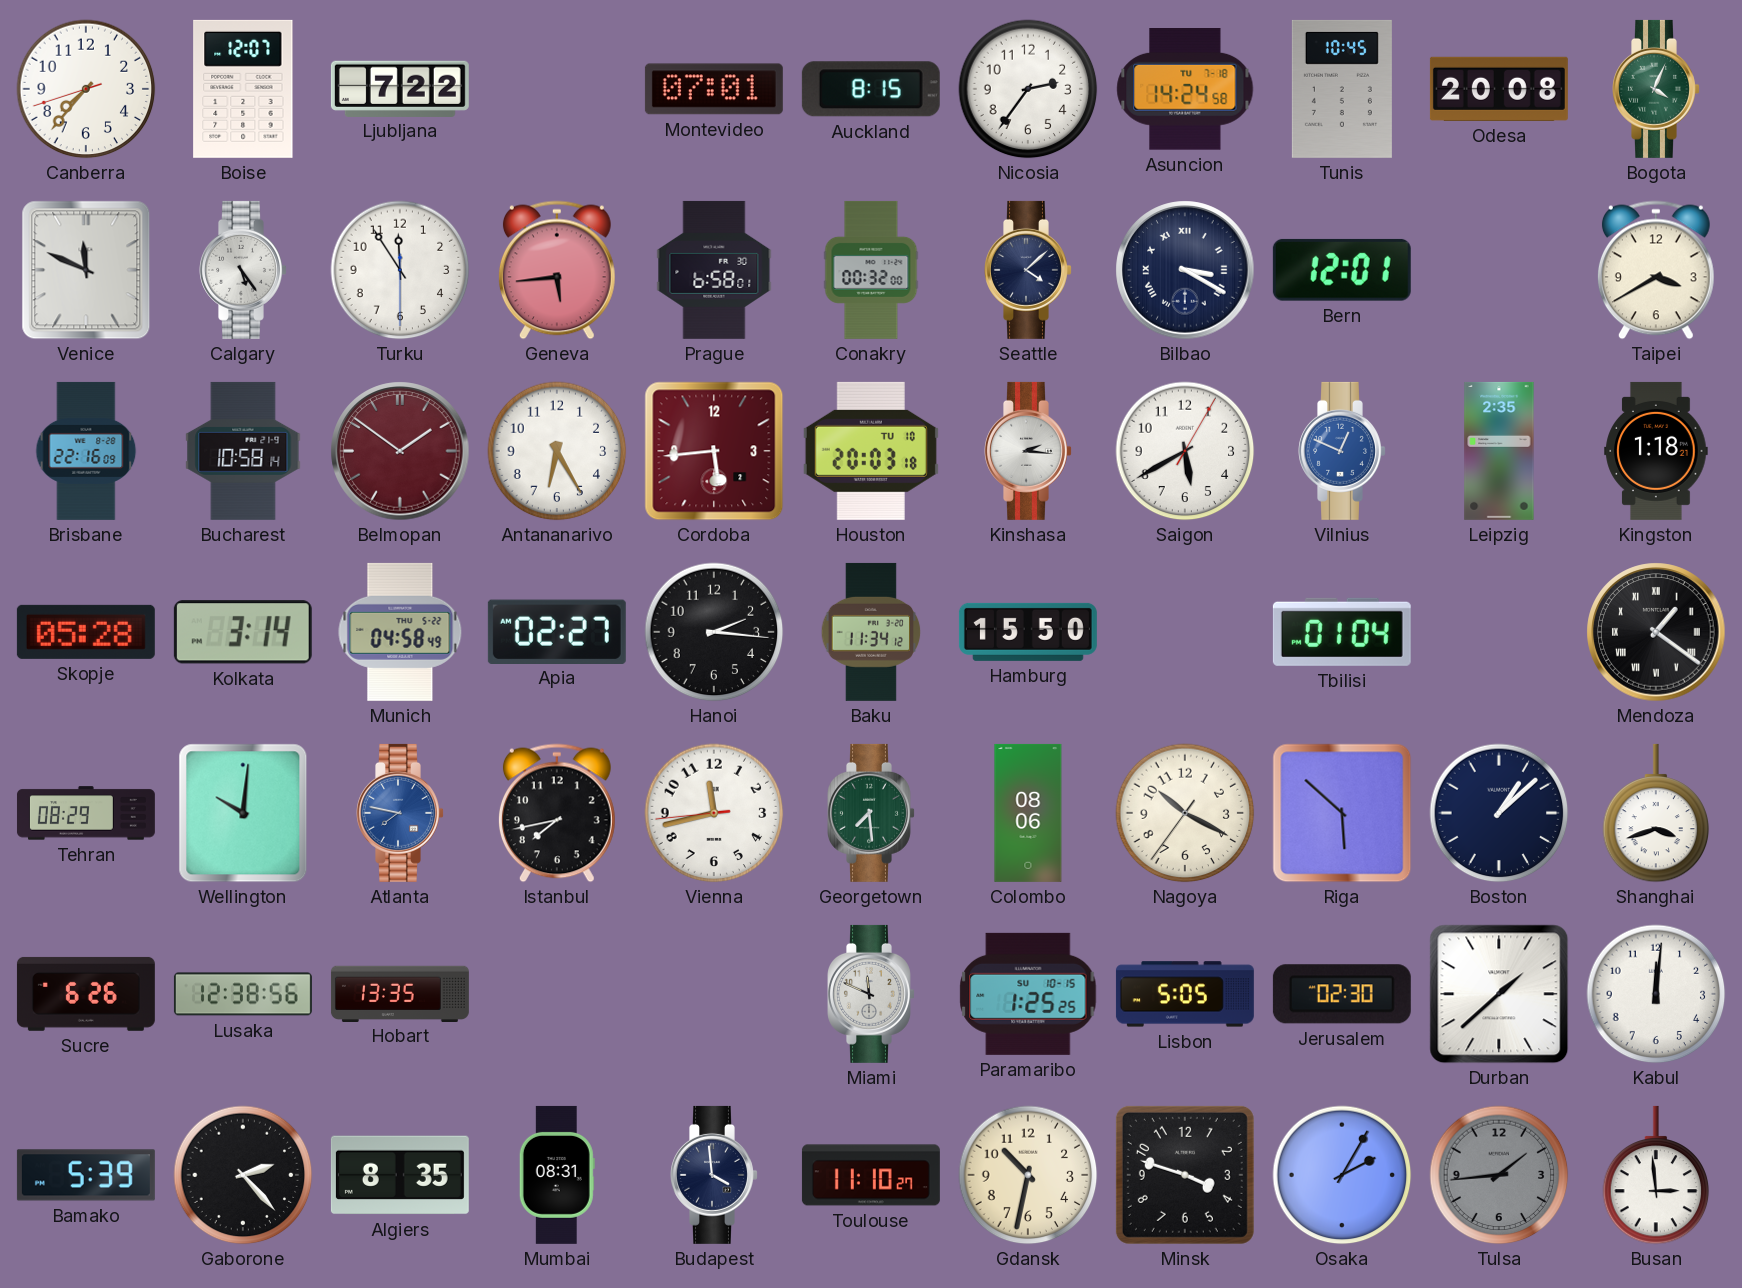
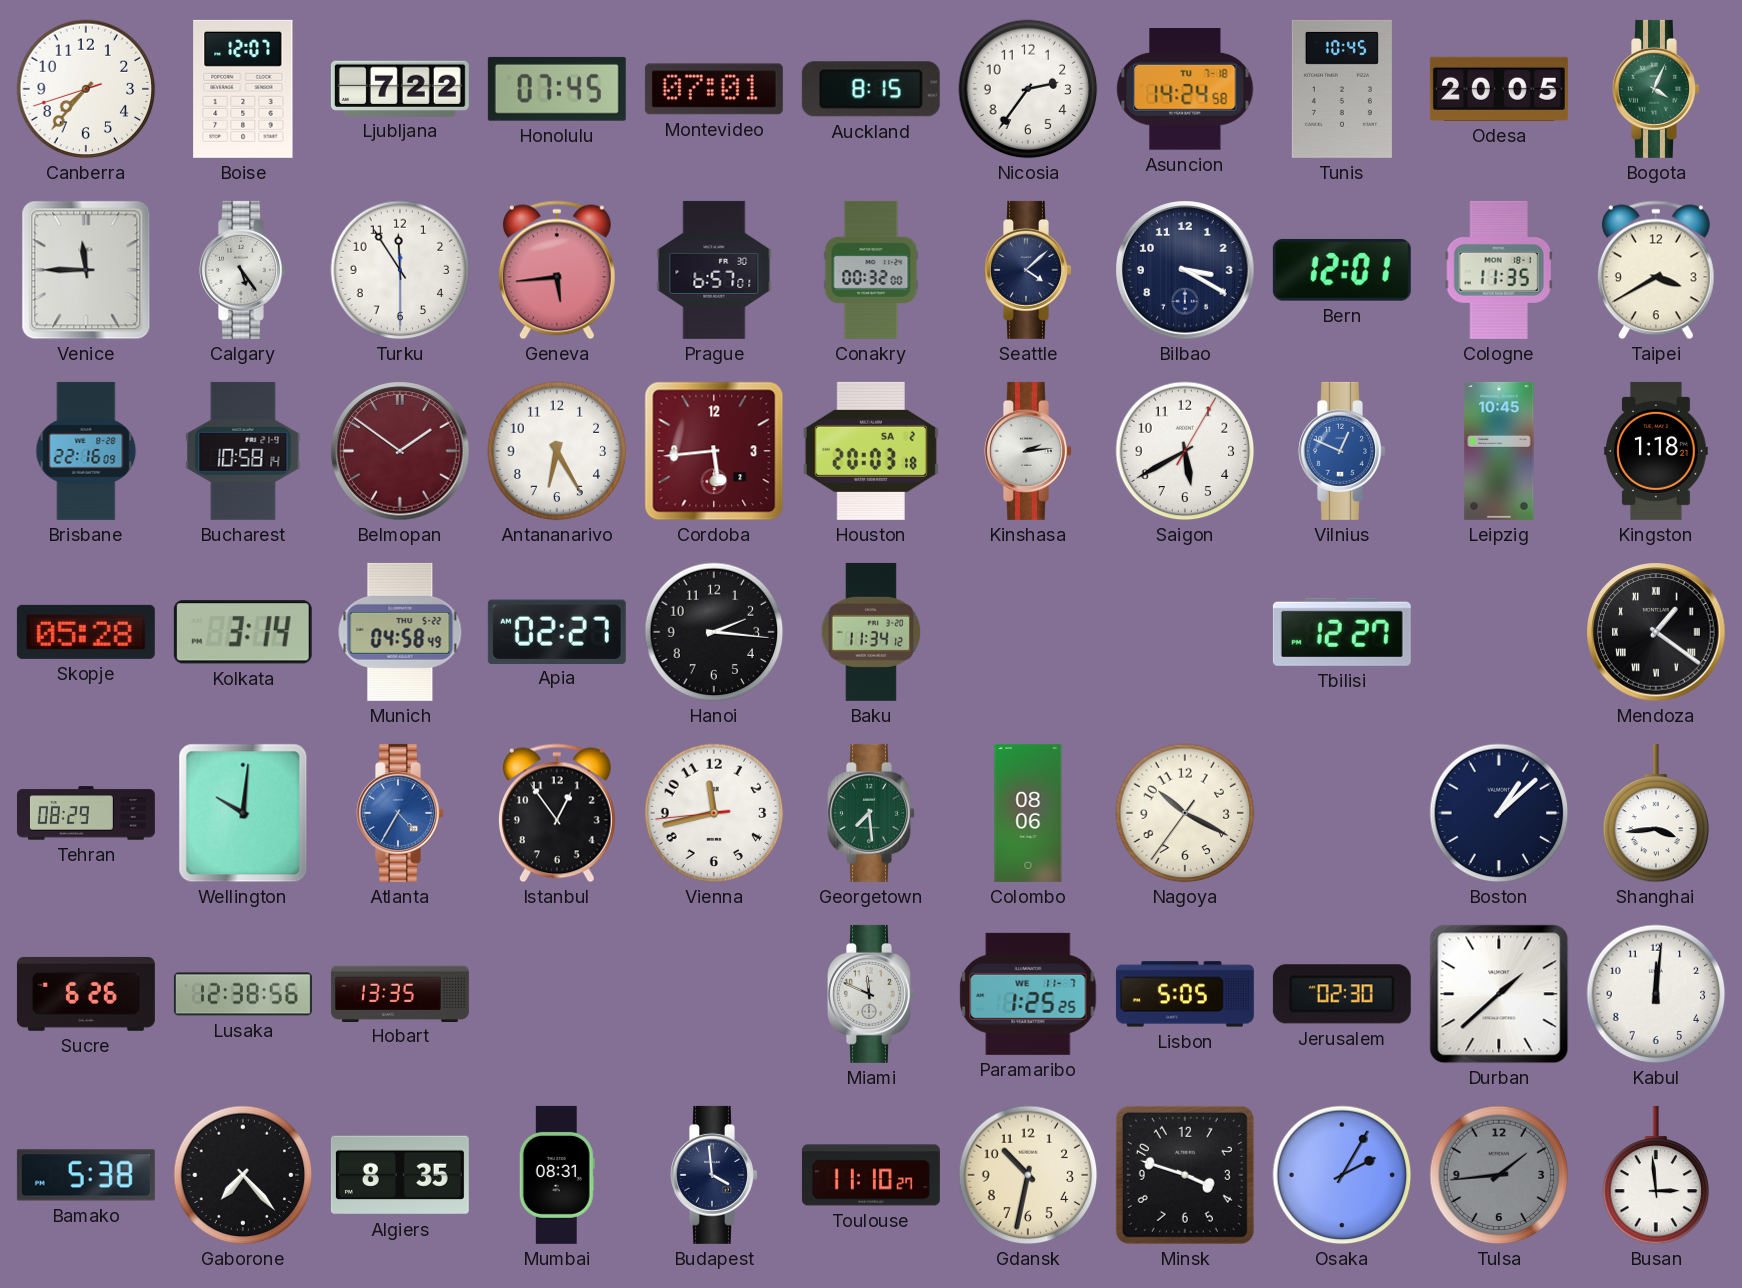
Honolulu: none -> 07:45 (557, 89)
Odesa: 20:08 -> 20:05 (1499, 89)
Venice: 11:49 -> 11:45 (86, 270)
Prague: 6:58 -> 6:57 (714, 270)
Bilbao numerals: Roman -> Arabic (1185, 270)
Cologne: none -> 11:35 (1499, 270)
Houston date: TU 10 -> SA 2 (871, 451)
Kinshasa: 2:16 -> 2:14 (1029, 451)
Leipzig: 2:35 -> 10:45 (1499, 451)
Hamburg: 15:50 -> none (1028, 632)
Tbilisi: 01:04 -> 12:27 (1342, 632)
Atlanta: 7:47 -> 4:35 (401, 813)
Istanbul: 7:43 -> 12:54 (557, 813)
Riga: 5:52 -> none (1342, 813)
Shanghai: 3:42 -> 3:44 (1656, 813)
Paramaribo date: SU 10-15 -> WE 11-7 (1028, 994)
Bamako: 5:39 -> 5:38 (86, 1175)
Gaborone: 2:23 -> 7:23 (243, 1175)
